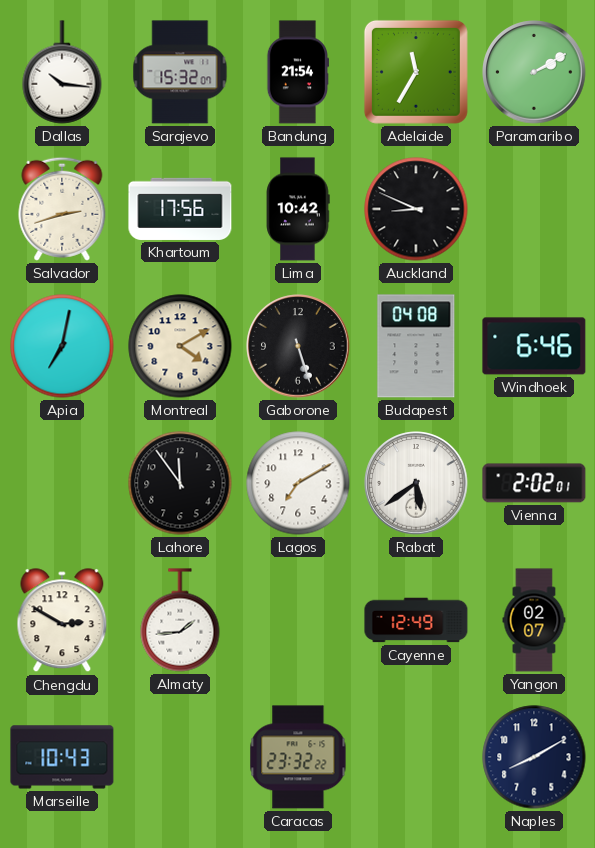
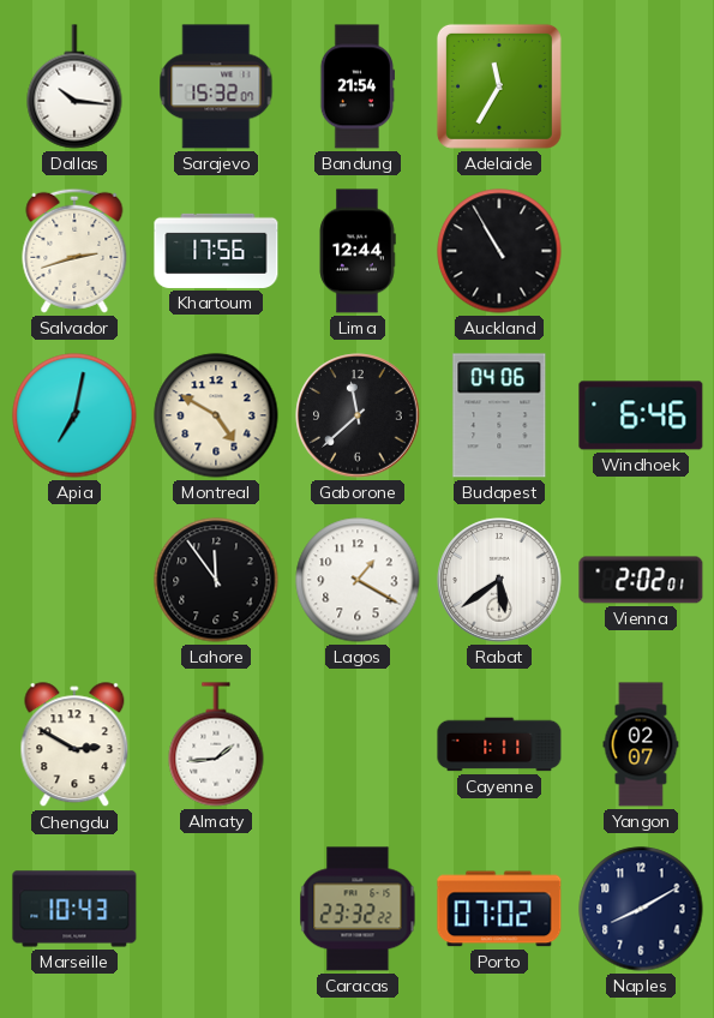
Paramaribo: 2:10 -> none (534, 72)
Lima: 10:42 -> 12:44 (358, 251)
Auckland: 8:49 -> 10:55 (499, 251)
Montreal: 4:10 -> 4:50 (216, 415)
Gaborone: 5:27 -> 11:38 (358, 415)
Budapest: 04:08 -> 04:06 (499, 415)
Lagos: 7:10 -> 1:20 (358, 580)
Cayenne: 12:49 -> 1:11 (499, 744)
Porto: none -> 07:02 (499, 909)
